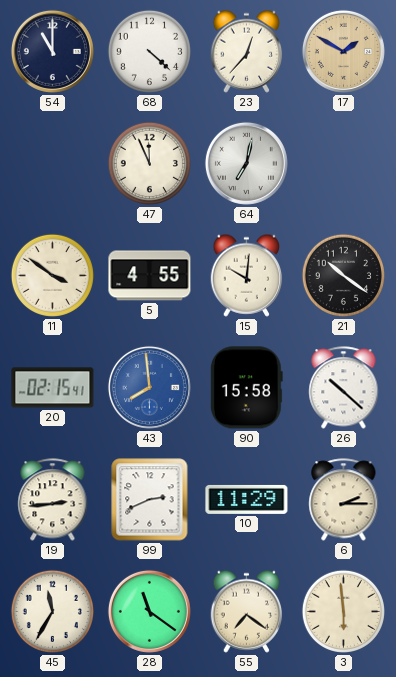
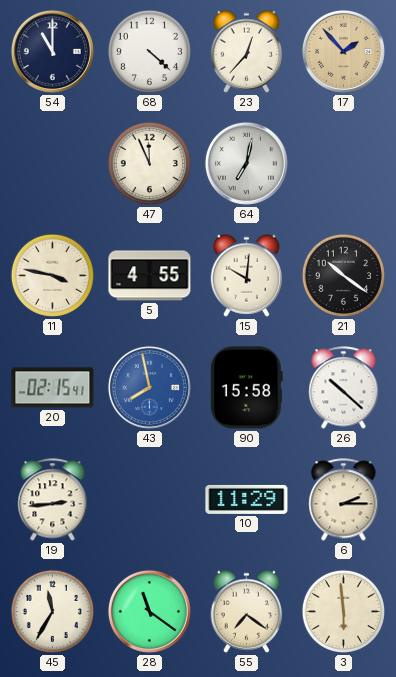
17: 1:50 -> 1:53 (343, 51)
11: 3:51 -> 3:47 (52, 275)
43: 7:59 -> 7:58 (149, 387)
99: 2:41 -> none (150, 500)
